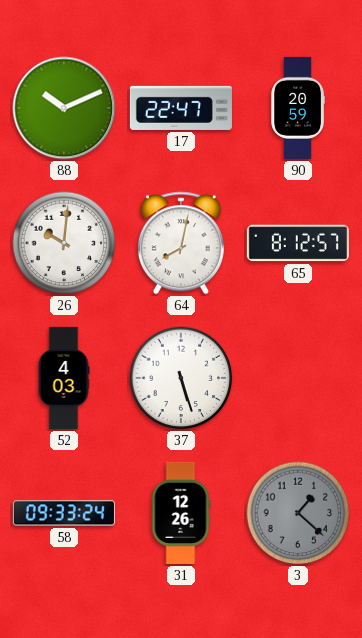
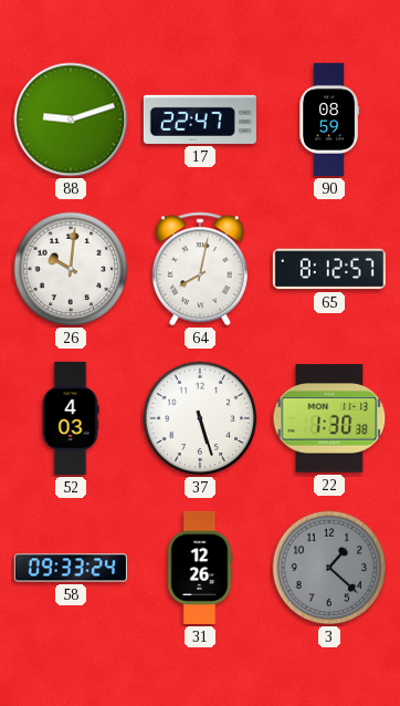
88: 10:11 -> 9:12 (71, 120)
90: 20:59 -> 08:59 (328, 120)
22: none -> 1:30 (329, 418)
